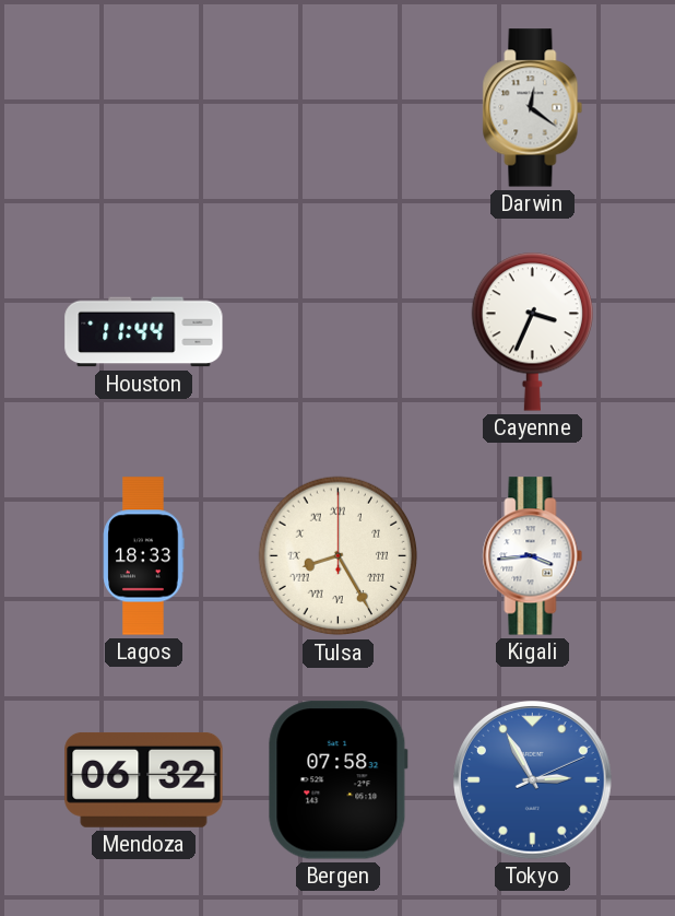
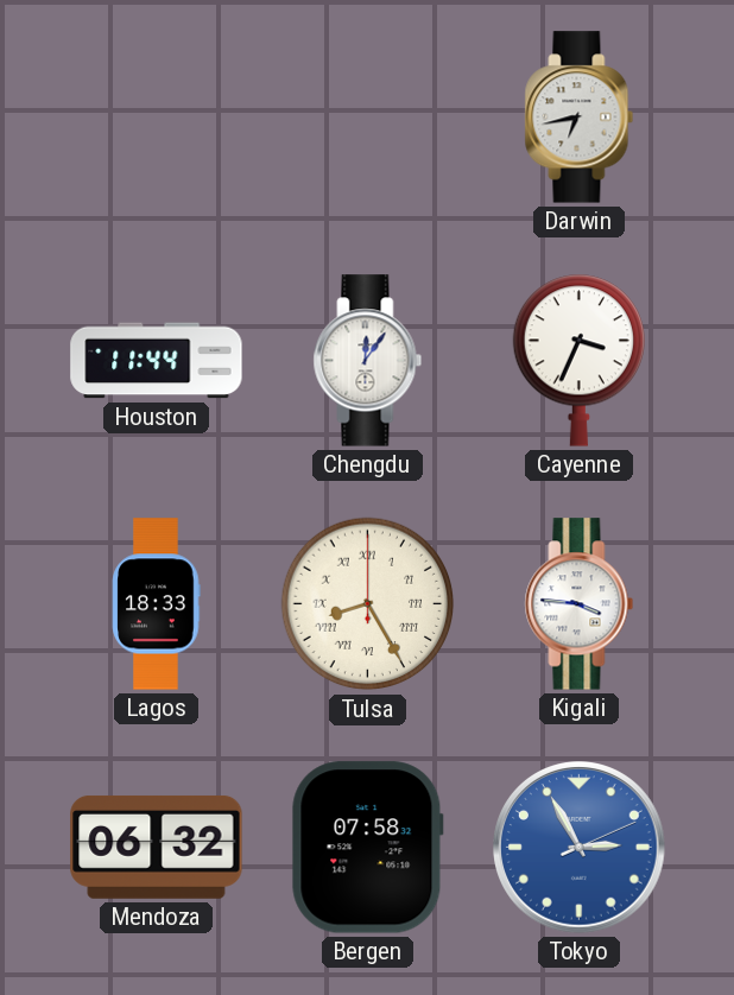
Darwin: 12:21 -> 6:43 (580, 118)
Chengdu: none -> 12:06 (368, 361)
Kigali: 3:44 -> 3:46 (580, 604)
